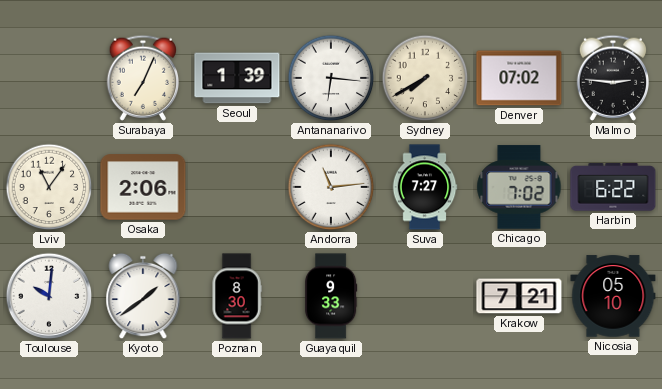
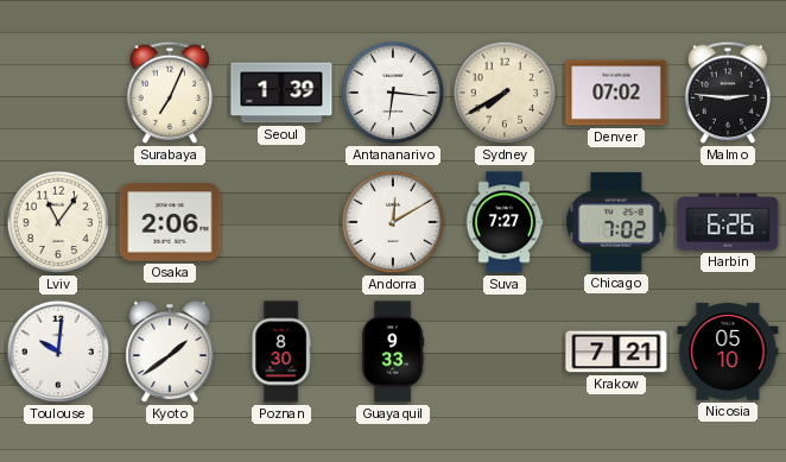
Andorra: 11:14 -> 12:10 (393, 222)
Harbin: 6:22 -> 6:26 (728, 222)
